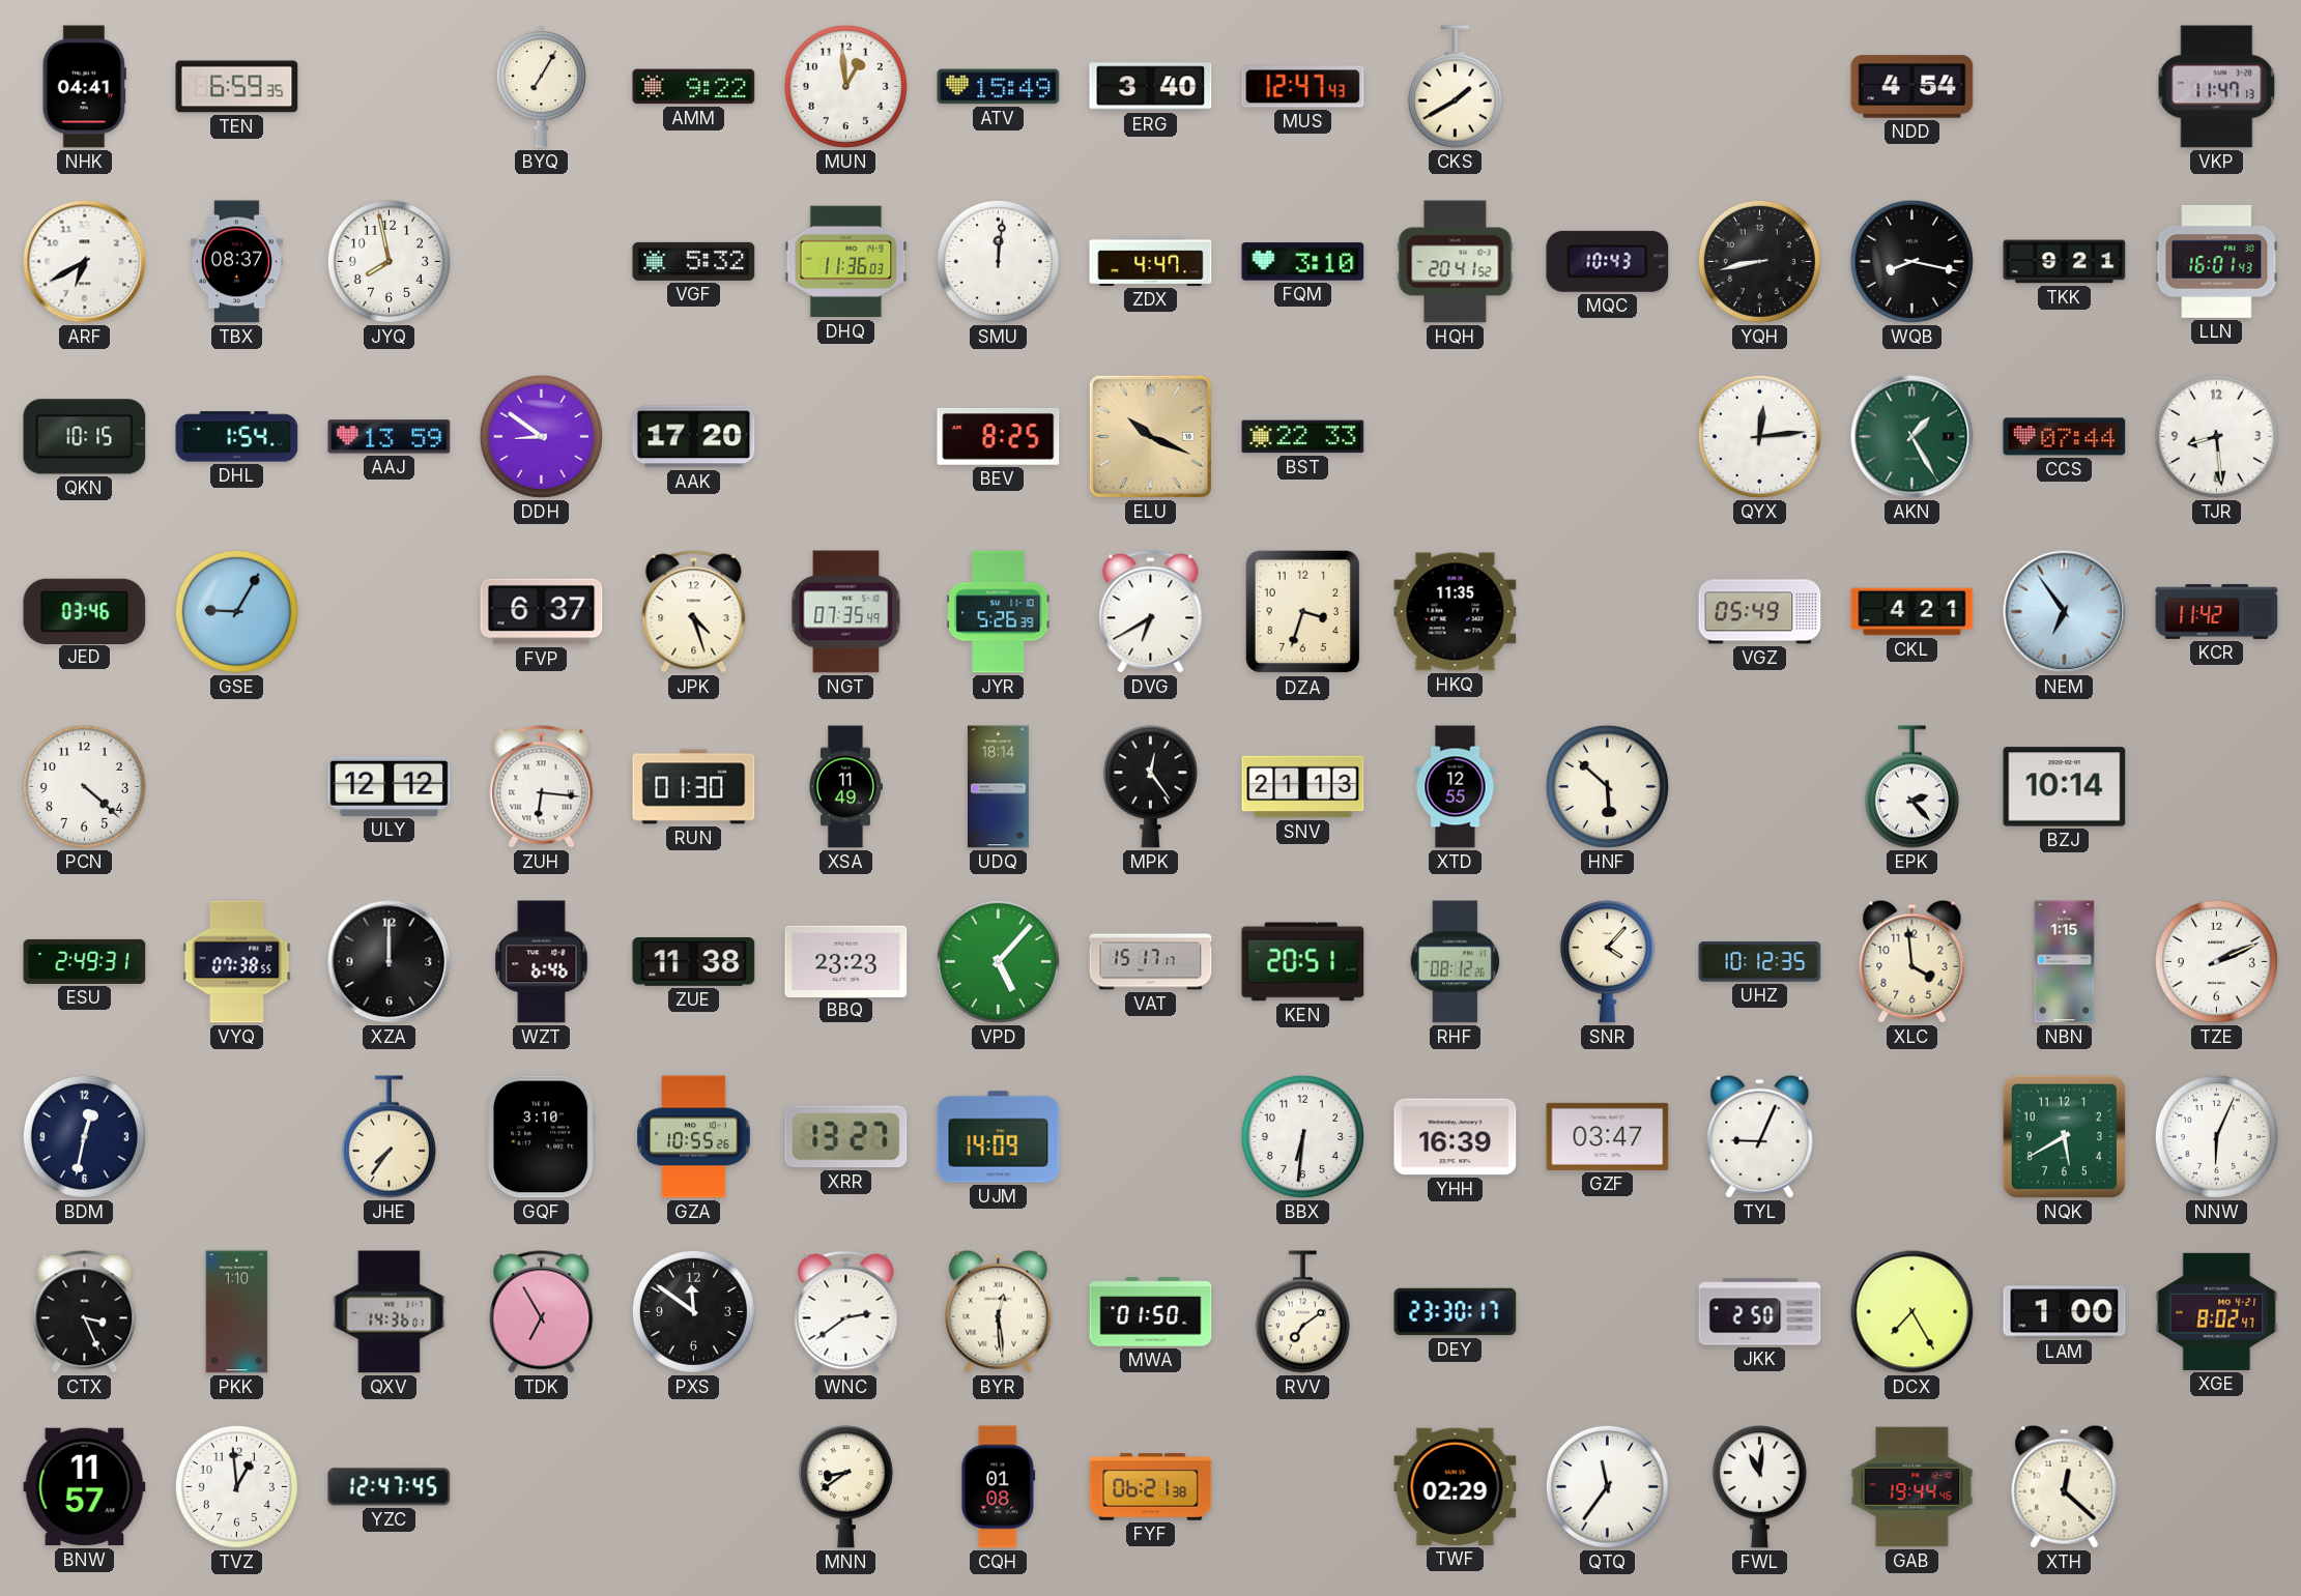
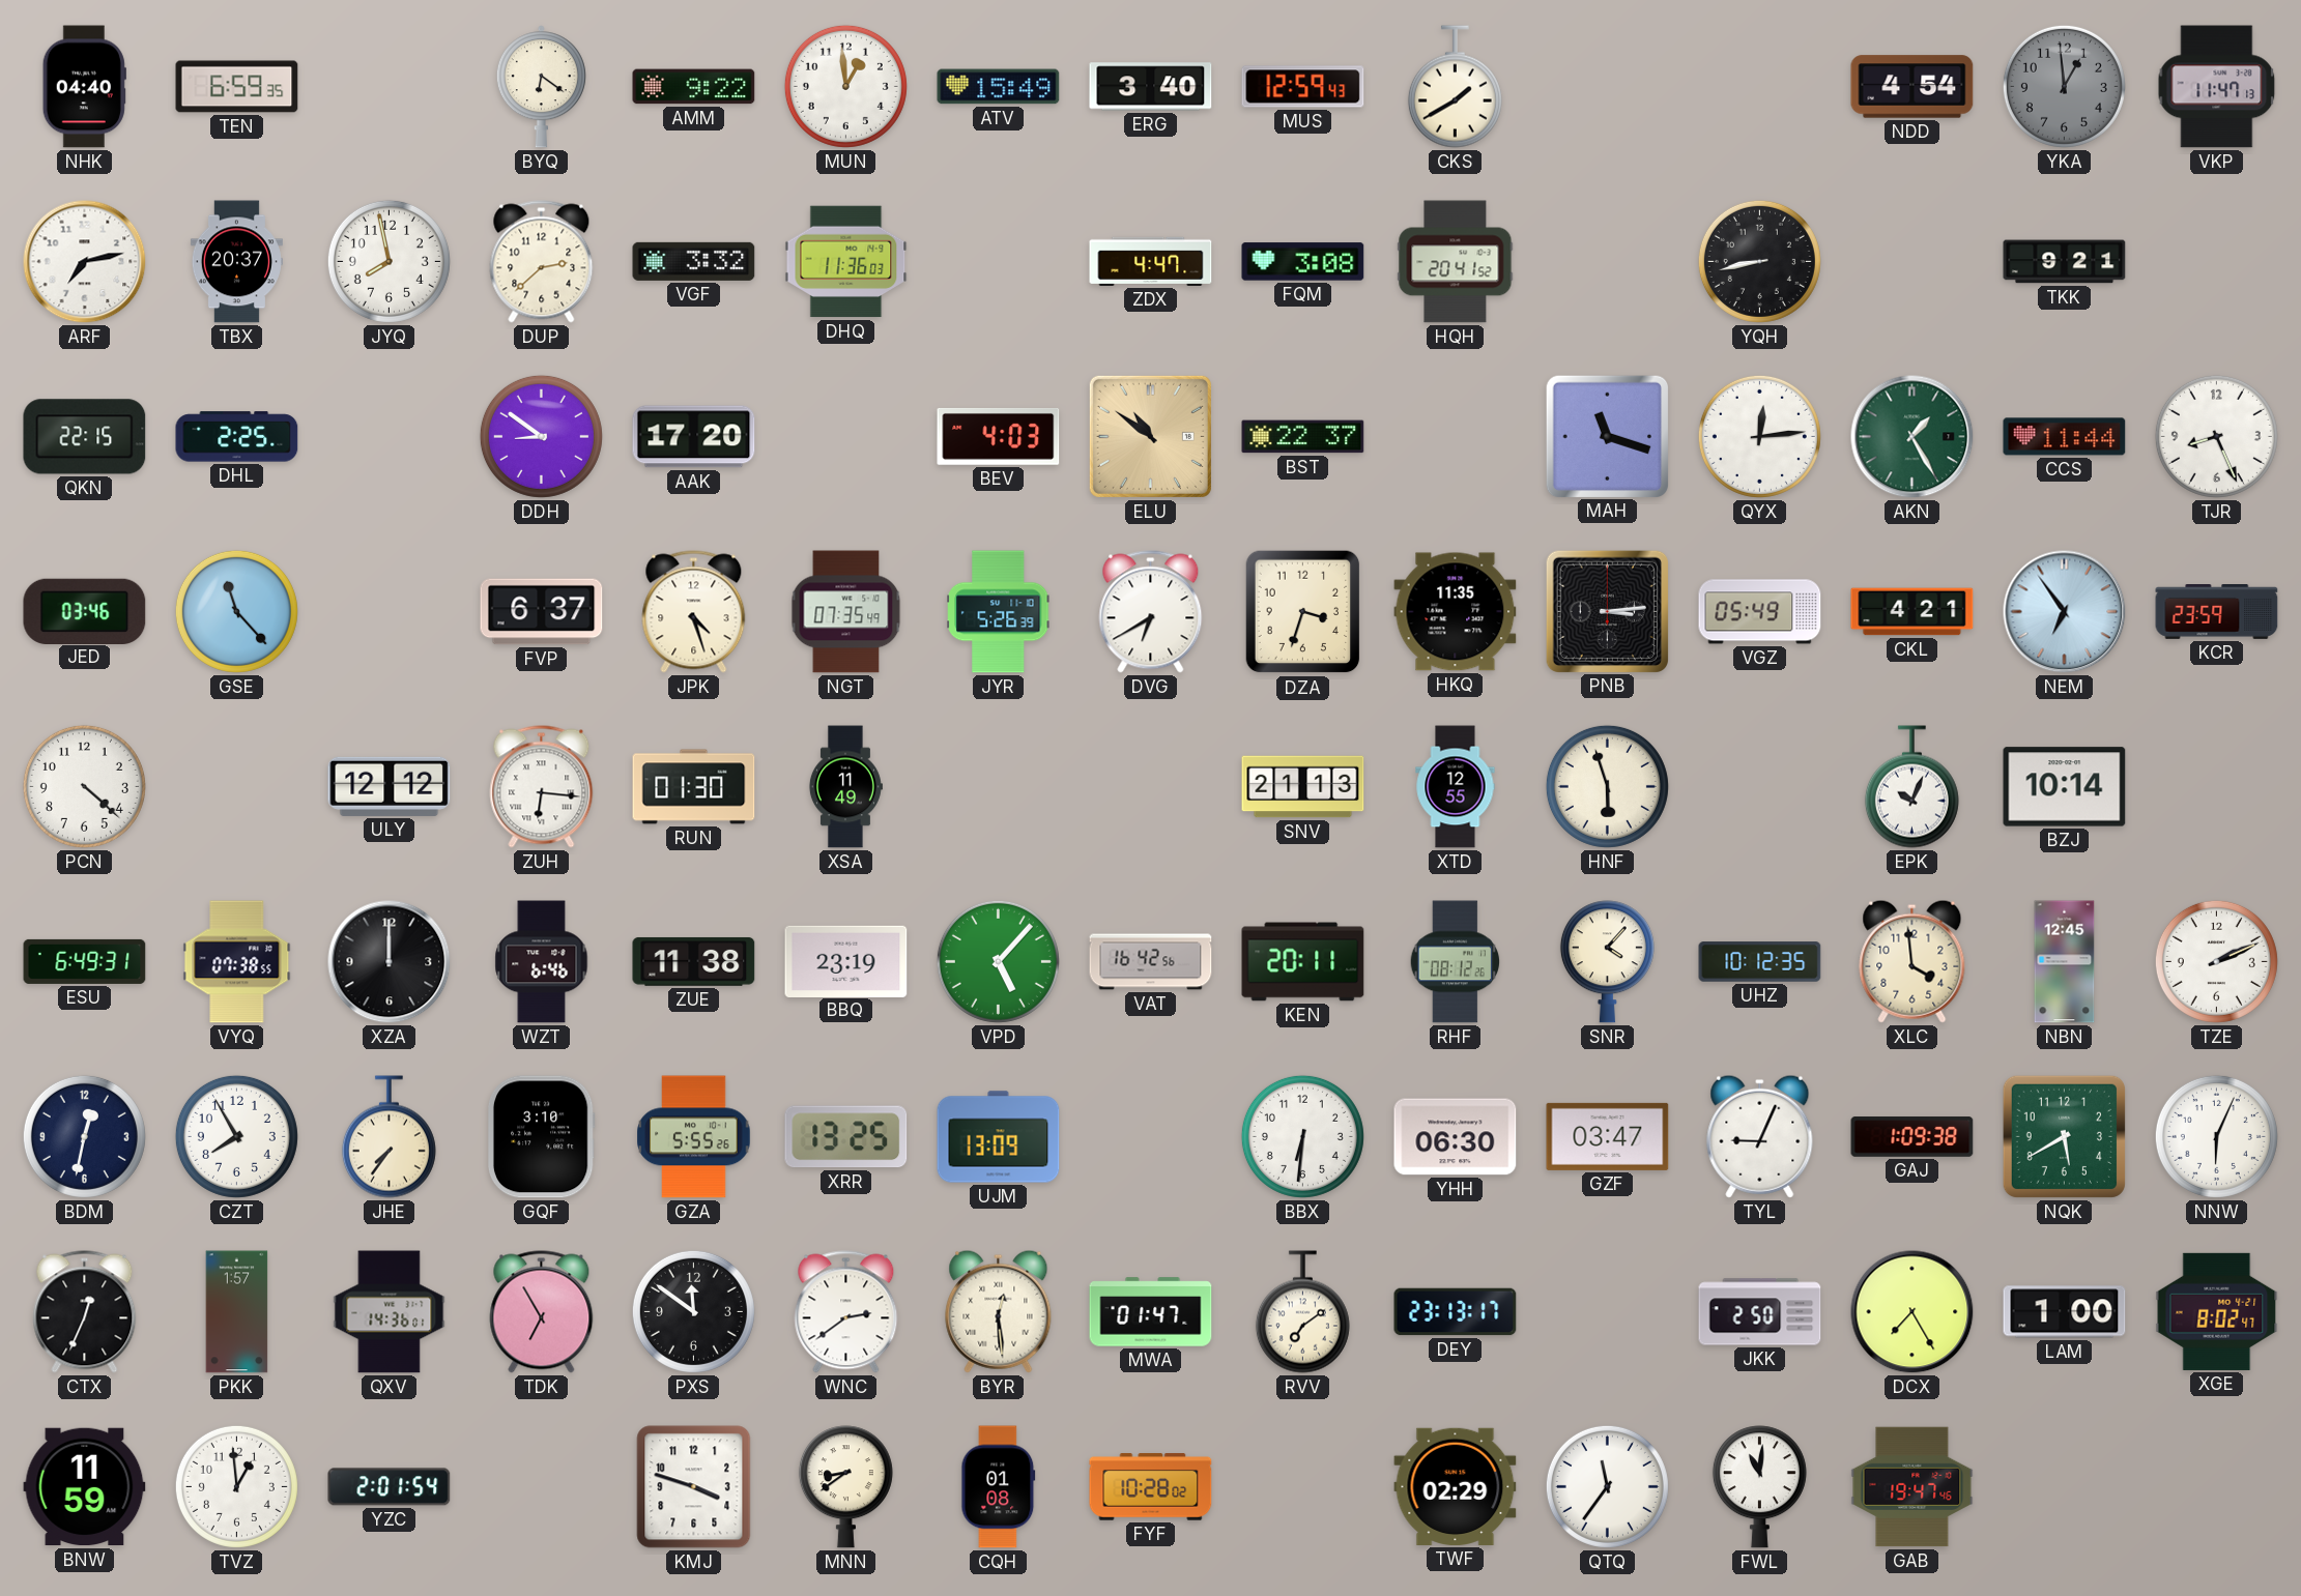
NHK: 04:41 -> 04:40 (84, 87)
BYQ: 7:05 -> 6:21 (541, 87)
MUS: 12:47 -> 12:59 (1303, 87)
YKA: none -> 12:59 (2064, 86)
ARF: 6:40 -> 7:13 (85, 262)
TBX: 08:37 -> 20:37 (236, 262)
DUP: none -> 2:38 (542, 262)
VGF: 5:32 -> 3:32 (694, 261)
SMU: 12:01 -> none (998, 261)
FQM: 3:10 -> 3:08 (1303, 262)
MQC: 10:43 -> none (1608, 261)
WQB: 8:17 -> none (1911, 261)
LLN: 16:01 -> none (2217, 261)
QKN: 10:15 -> 22:15 (85, 437)
DHL: 1:54 -> 2:25 (237, 437)
AAJ: 13:59 -> none (390, 437)
BEV: 8:25 -> 4:03 (999, 436)
ELU: 10:19 -> 10:51 (1150, 436)
BST: 22:33 -> 22:37 (1303, 437)
MAH: none -> 11:18 (1607, 436)
CCS: 07:44 -> 11:44 (2065, 437)
TJR: 8:29 -> 8:26 (2216, 436)
GSE: 9:05 -> 11:23 (236, 611)
PNB: none -> 3:14 (1607, 611)
KCR: 11:42 -> 23:59 (2217, 612)
UDQ: 18:14 -> none (998, 787)
MPK: 12:24 -> none (1150, 787)
HNF: 5:52 -> 5:57 (1607, 786)
EPK: 2:23 -> 10:04 (1911, 787)
ESU: 2:49 -> 6:49 (85, 961)
BBQ: 23:23 -> 23:19 (846, 961)
VAT: 15:17 -> 16:42 (1151, 962)
KEN: 20:51 -> 20:11 (1303, 962)
NBN: 1:15 -> 12:45 (2065, 962)
CZT: none -> 7:55 (236, 1136)
GZA: 10:55 -> 5:55 (694, 1137)
XRR: 13:27 -> 13:25 (846, 1137)
UJM: 14:09 -> 13:09 (999, 1137)
YHH: 16:39 -> 06:30 (1456, 1137)
GAJ: none -> 1:09 (1912, 1137)
CTX: 3:26 -> 12:34 (85, 1312)
PKK: 1:10 -> 1:57 (237, 1312)
MWA: 01:50 -> 01:47 (1151, 1312)
DEY: 23:30 -> 23:13 (1456, 1312)
BNW: 11:57 -> 11:59 (85, 1487)
YZC: 12:47 -> 2:01 (390, 1487)
KMJ: none -> 3:48 (694, 1487)
FYF: 06:21 -> 10:28 (1151, 1487)
GAB: 19:44 -> 19:47 (1912, 1487)
XTH: 12:22 -> none (2065, 1486)
